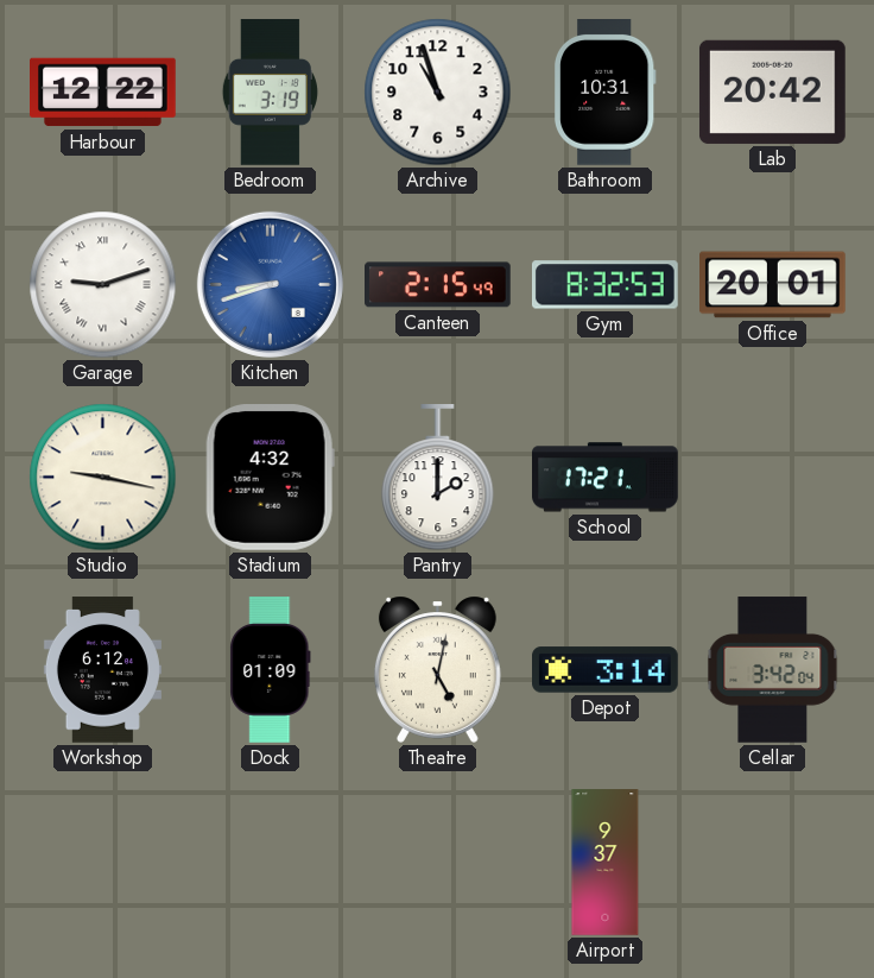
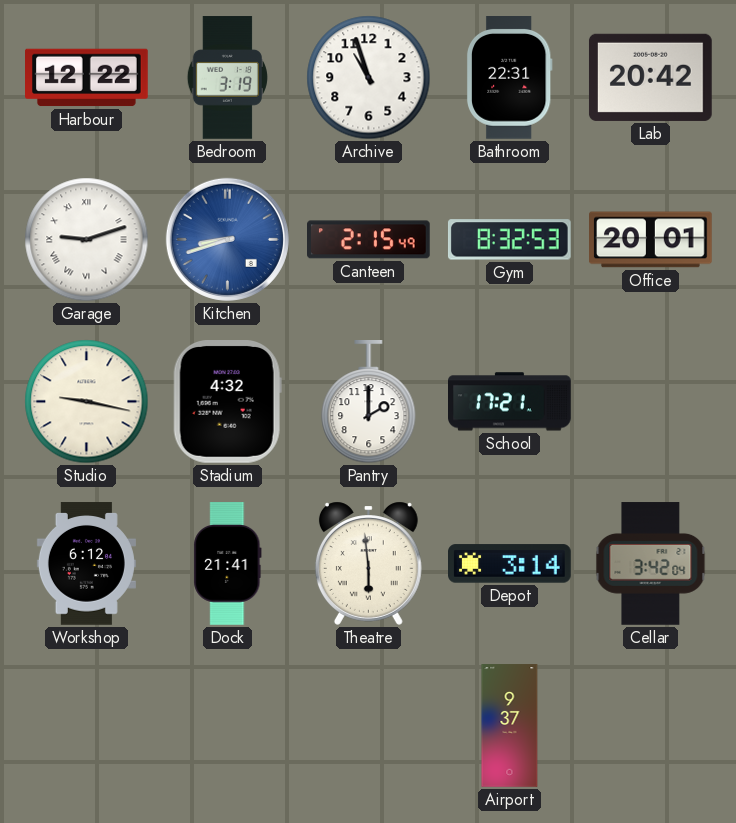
Bathroom: 10:31 -> 22:31 (509, 78)
Dock: 01:09 -> 21:41 (228, 564)
Theatre: 5:02 -> 5:59 (368, 563)
